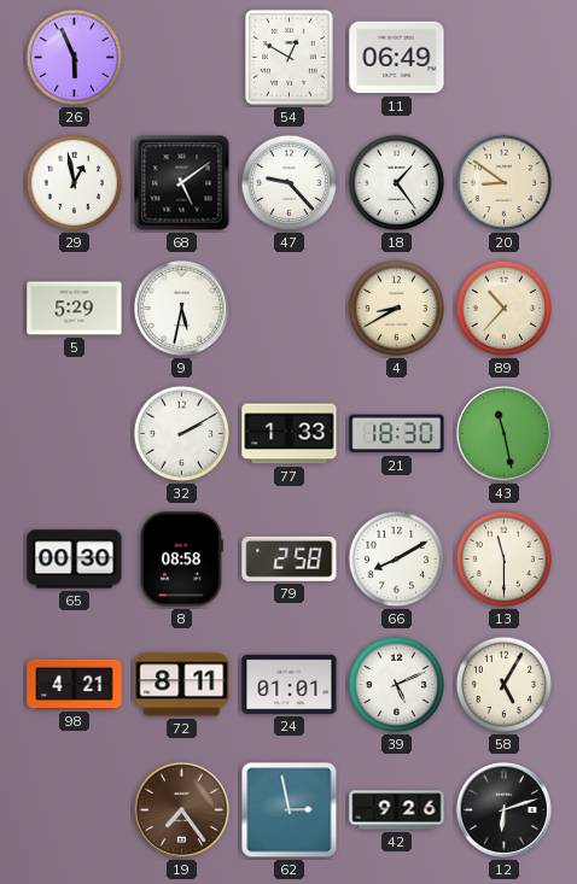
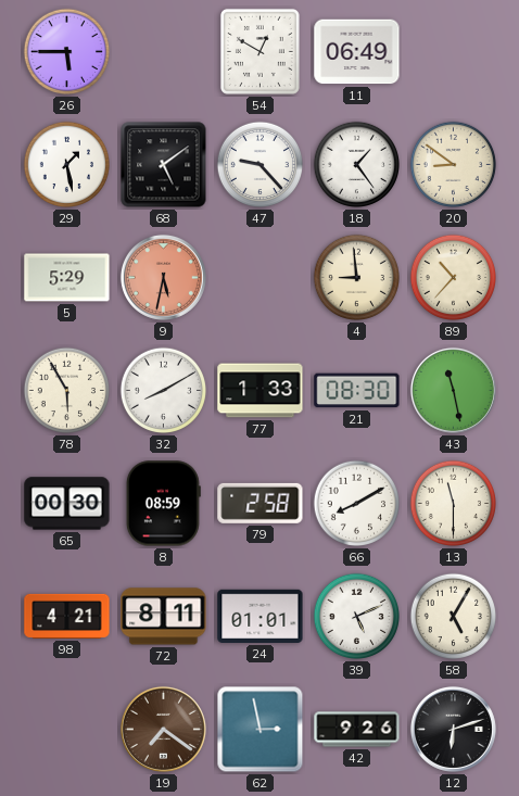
26: 5:56 -> 5:45 (67, 52)
29: 12:58 -> 1:28 (67, 165)
9 dial: white -> salmon (163, 277)
4: 8:40 -> 8:59 (357, 278)
78: none -> 5:55 (67, 391)
32: 2:10 -> 8:10 (164, 391)
21: 18:30 -> 08:30 (357, 391)
8: 08:58 -> 08:59 (163, 504)
19: 7:24 -> 7:21 (163, 729)
